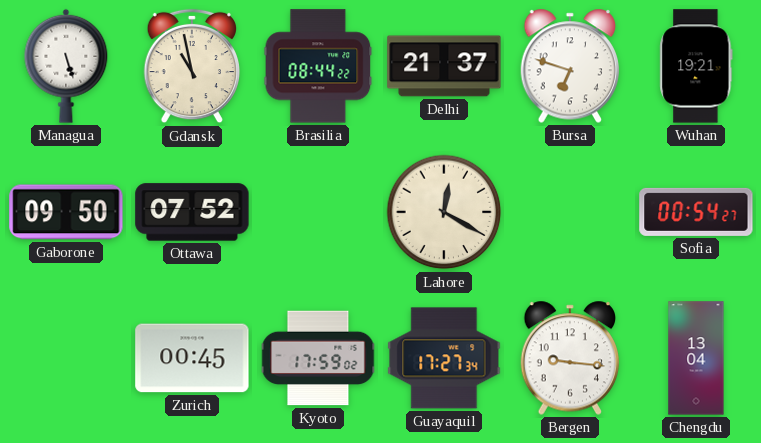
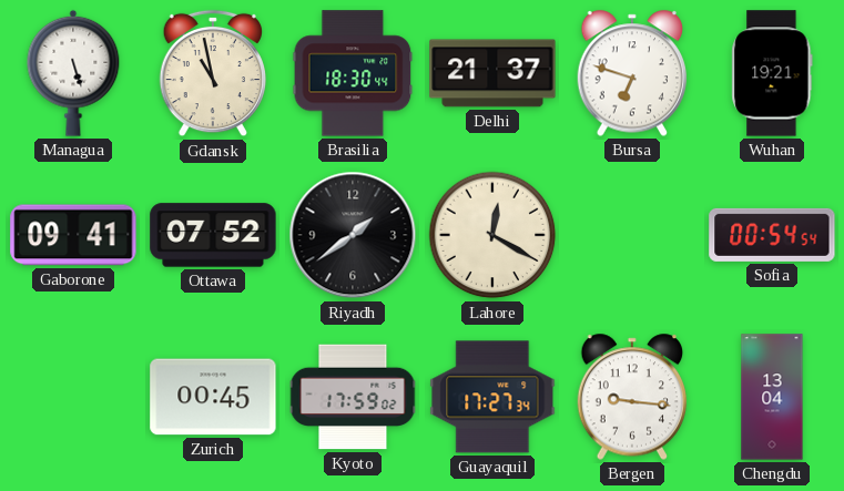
Brasilia: 08:44 -> 18:30 (353, 73)
Gaborone: 09:50 -> 09:41 (73, 235)
Riyadh: none -> 1:39 (353, 235)
Sofia: 00:54:27 -> 00:54:54 (772, 235)
